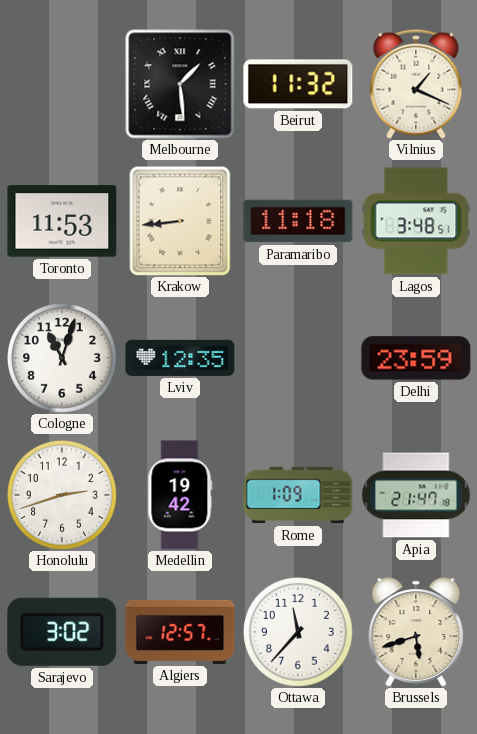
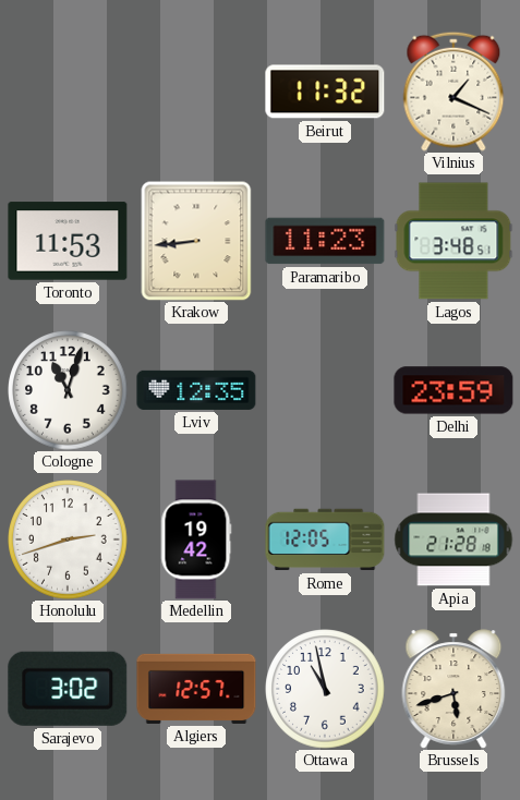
Melbourne: 1:29 -> none (180, 84)
Paramaribo: 11:18 -> 11:23 (325, 241)
Rome: 1:09 -> 12:05 (325, 540)
Apia: 21:47 -> 21:28 (454, 540)
Ottawa: 11:37 -> 10:58 (325, 689)
